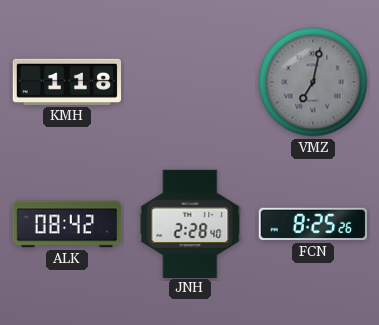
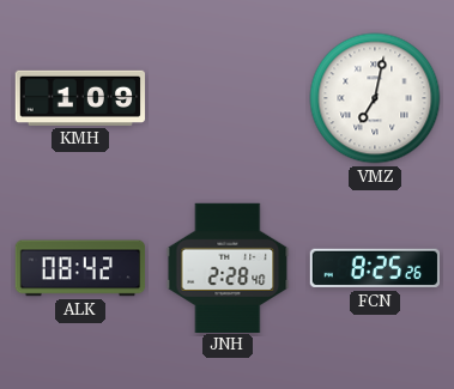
KMH: 1:18 -> 1:09 (80, 98)
VMZ dial: grey -> white (375, 98)
